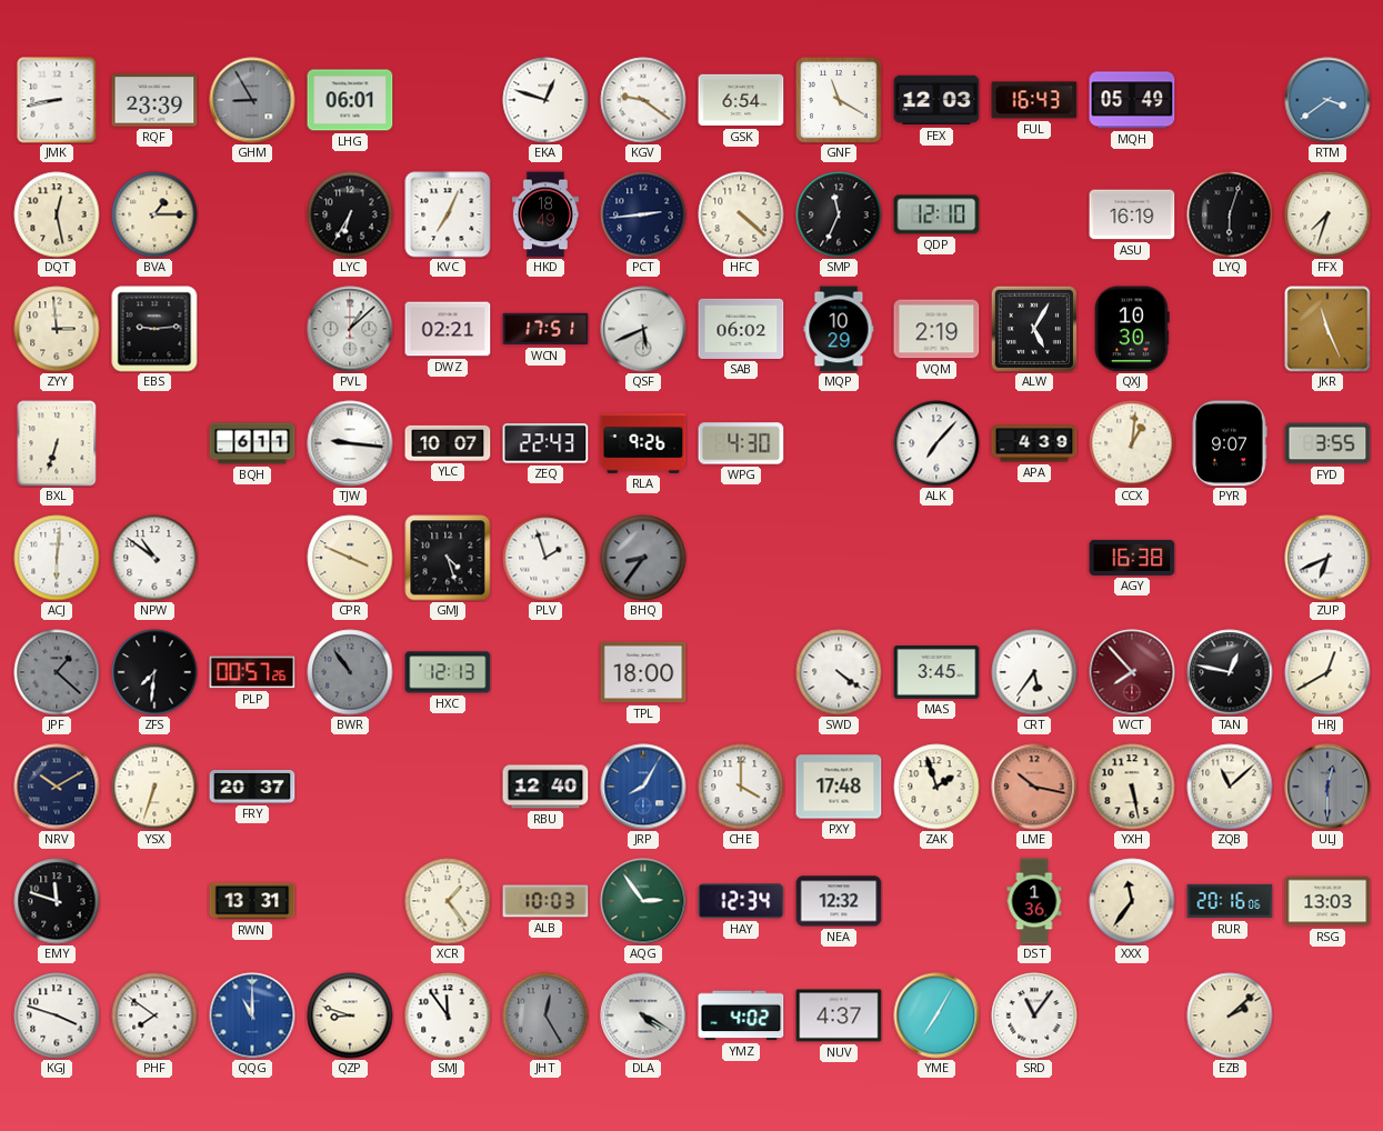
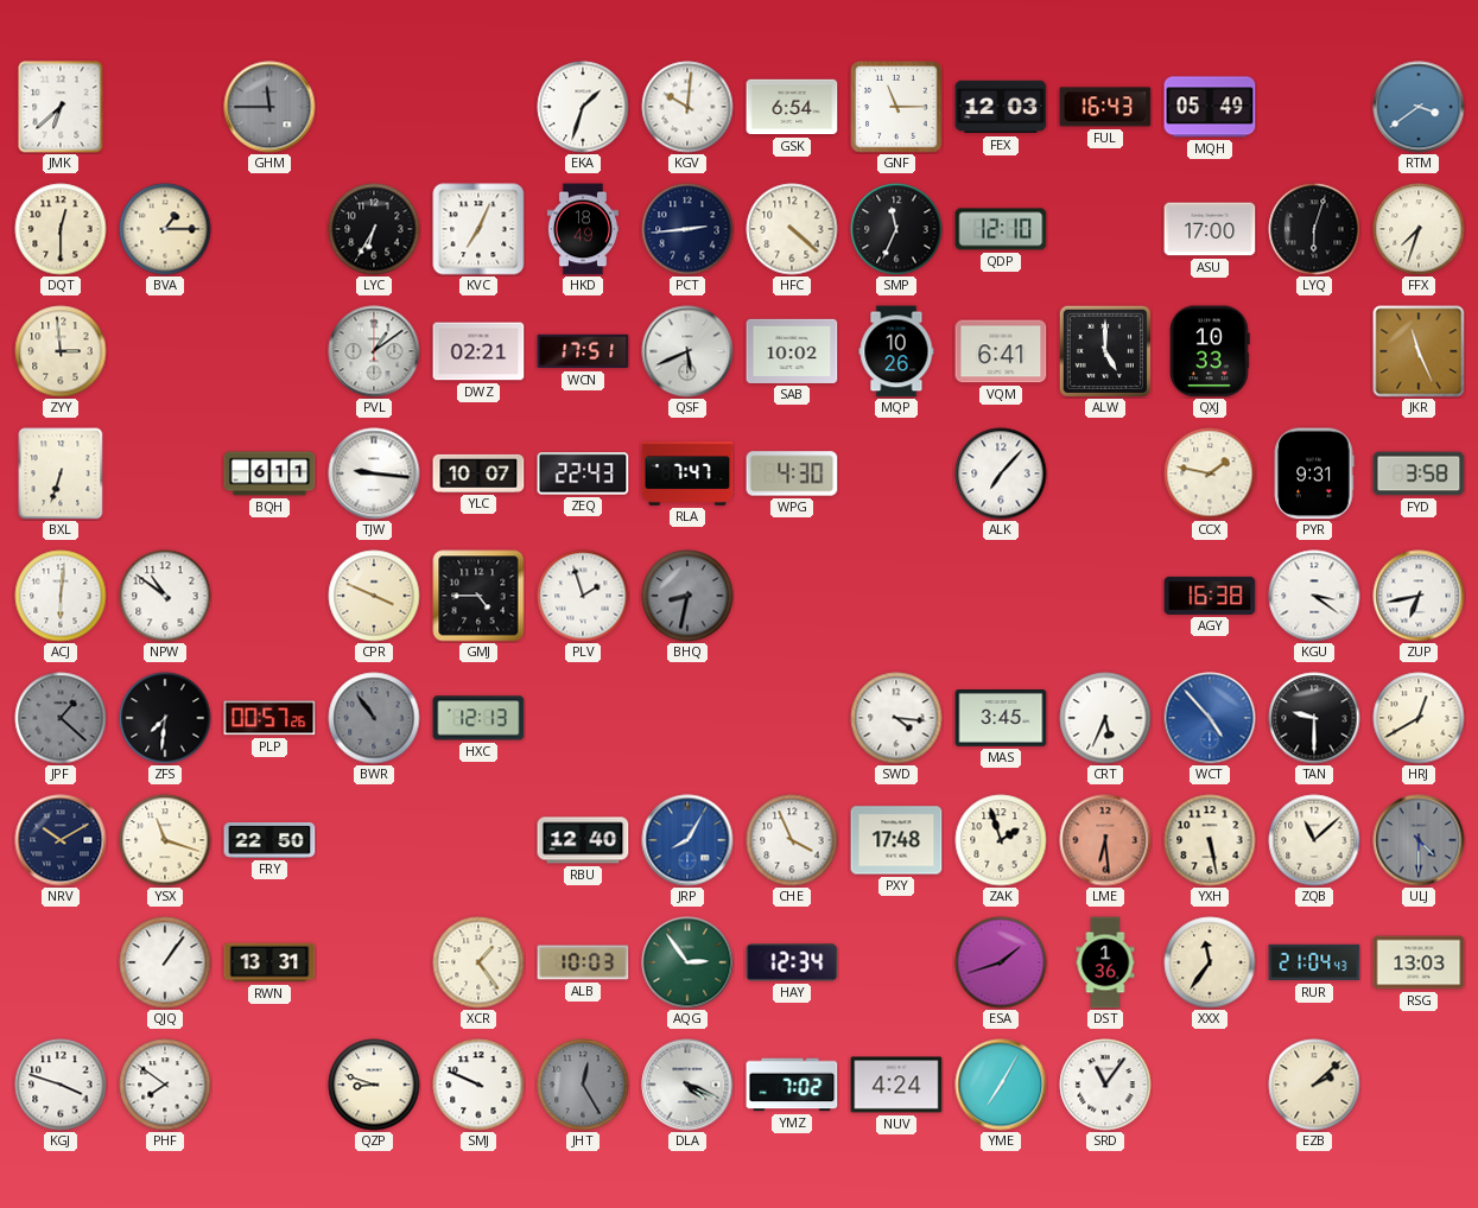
JMK: 8:43 -> 6:38 (61, 107)
RQF: 23:39 -> none (154, 100)
GHM: 8:55 -> 11:45 (269, 107)
LHG: 06:01 -> none (350, 100)
EKA: 12:48 -> 1:33 (583, 107)
KGV: 9:21 -> 10:01 (687, 107)
GNF: 11:20 -> 11:15 (896, 107)
DQT: 12:28 -> 12:30 (61, 229)
ASU: 16:19 -> 17:00 (1210, 229)
EBS: 9:14 -> none (154, 329)
PVL: 1:08 -> 1:09 (374, 351)
SAB: 06:02 -> 10:02 (792, 351)
MQP: 10:29 -> 10:26 (896, 351)
VQM: 2:19 -> 6:41 (1001, 351)
ALW: 5:05 -> 5:00 (1105, 351)
QXJ: 10:30 -> 10:33 (1211, 351)
RLA: 9:26 -> 7:47 (687, 473)
APA: 4:39 -> none (1034, 443)
CCX: 1:01 -> 1:47 (1210, 473)
PYR: 9:07 -> 9:31 (1314, 473)
FYD: 3:55 -> 3:58 (1419, 473)
GMJ: 4:27 -> 4:45 (478, 596)
BHQ: 8:36 -> 8:32 (687, 596)
KGU: none -> 3:21 (1314, 596)
ZUP: 6:41 -> 6:43 (1419, 596)
TPL: 18:00 -> none (643, 672)
SWD: 4:21 -> 4:16 (896, 718)
CRT: 5:36 -> 5:34 (1105, 718)
WCT: 7:53 -> 4:53 (1210, 718)
WCT dial: burgundy -> blue (1210, 718)
TAN: 12:47 -> 9:30 (1314, 718)
YSX: 6:33 -> 11:18 (165, 840)
FRY: 20:37 -> 22:50 (269, 841)
CHE: 4:00 -> 3:56 (792, 840)
LME: 10:17 -> 6:29 (1105, 840)
ULJ: 12:30 -> 4:30 (1419, 840)
EMY: 11:48 -> none (57, 901)
QJQ: none -> 1:06 (165, 962)
NEA: 12:32 -> none (839, 901)
ESA: none -> 1:42 (1001, 962)
RUR: 20:16 -> 21:04 (1314, 962)
QQG: 11:00 -> none (252, 1015)
SMJ: 11:54 -> 9:49 (478, 1085)
DLA: 4:20 -> 4:19 (687, 1085)
YMZ: 4:02 -> 7:02 (792, 1085)
NUV: 4:37 -> 4:24 (896, 1085)
